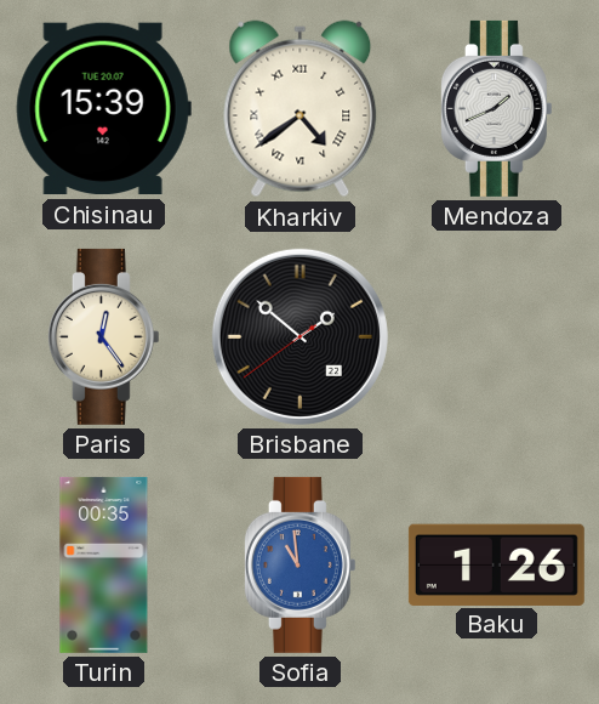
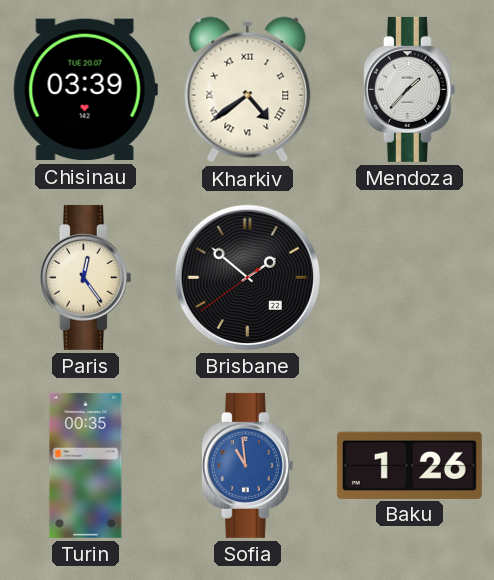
Chisinau: 15:39 -> 03:39 (85, 90)
Mendoza: 1:41 -> 1:37 (409, 89)
